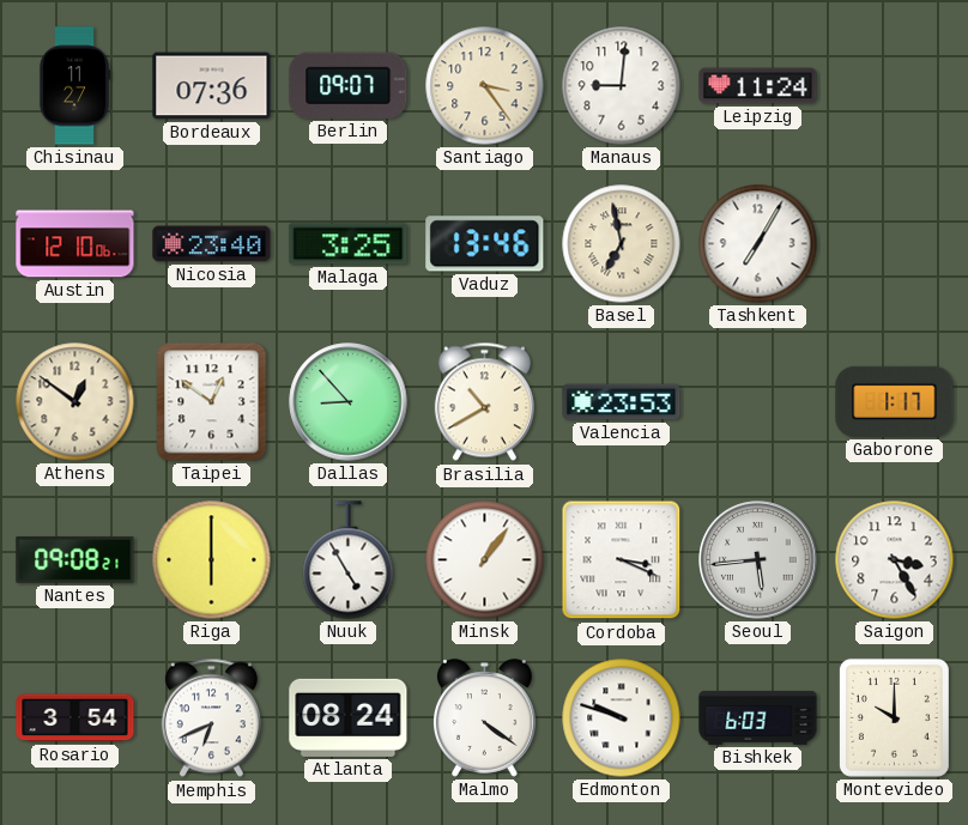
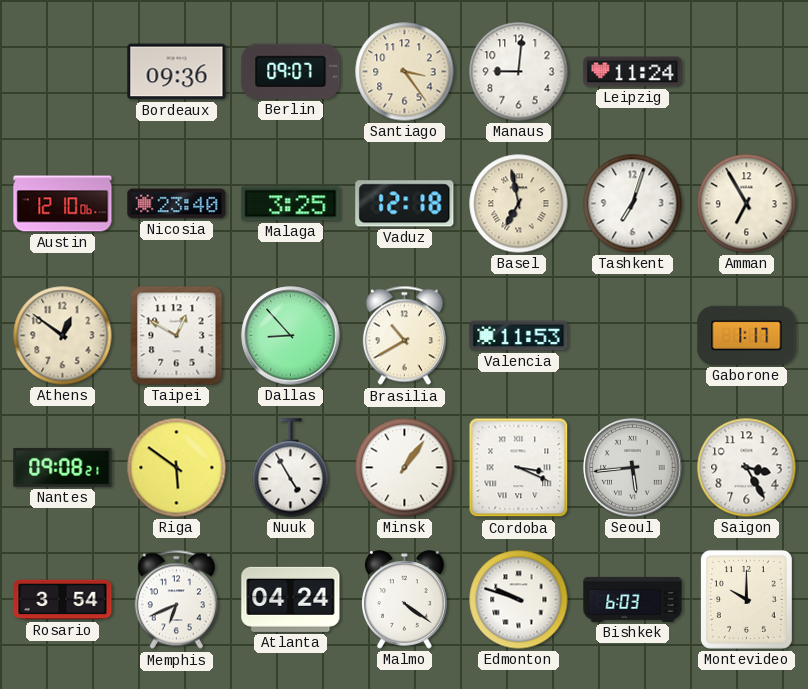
Chisinau: 11:27 -> none (74, 86)
Bordeaux: 07:36 -> 09:36 (177, 72)
Vaduz: 13:46 -> 12:18 (405, 204)
Tashkent: 7:05 -> 7:03 (633, 204)
Amman: none -> 6:55 (747, 204)
Taipei: 12:51 -> 12:50 (177, 336)
Valencia: 23:53 -> 11:53 (519, 336)
Riga: 6:00 -> 5:51 (177, 468)
Atlanta: 08:24 -> 04:24 (291, 599)
